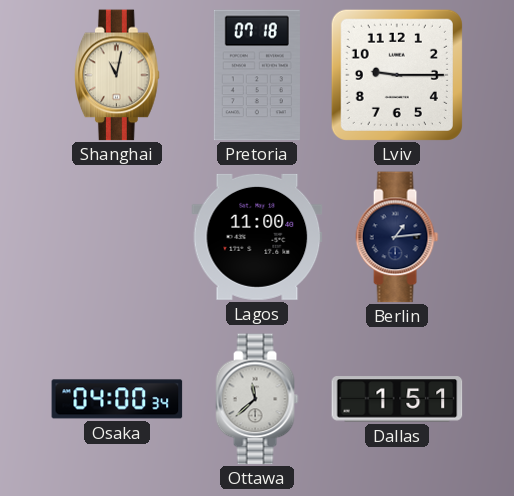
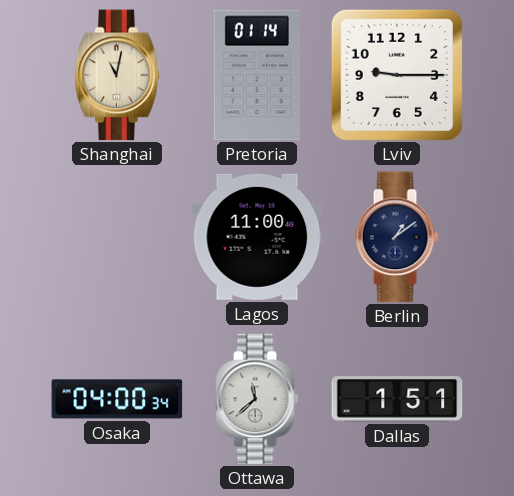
Pretoria: 07:18 -> 01:14 (257, 75)
Berlin: 1:14 -> 1:09 (397, 237)
